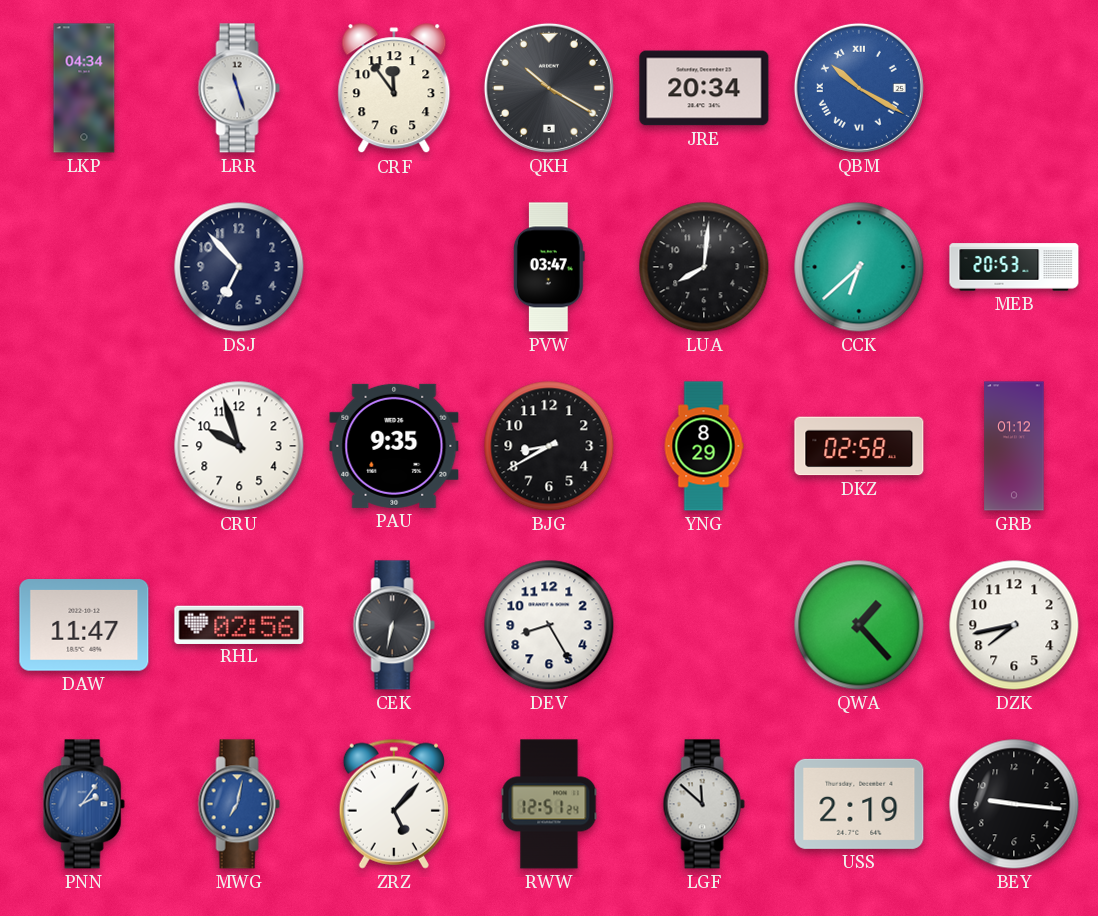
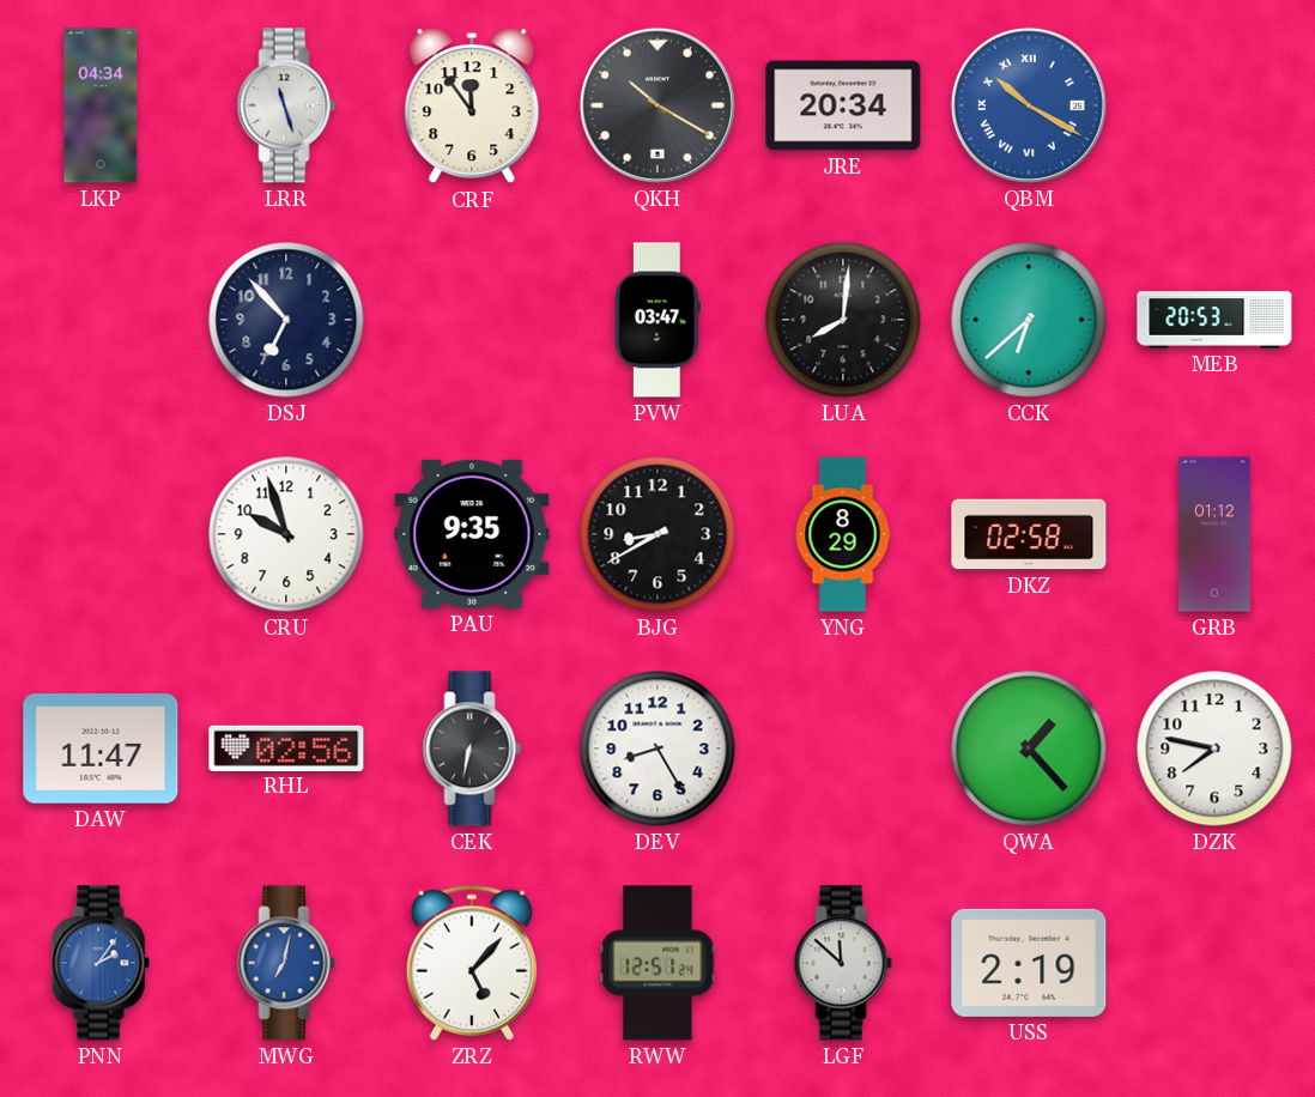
DZK: 7:43 -> 7:47 (1214, 748)
BEY: 9:16 -> none (1014, 804)
